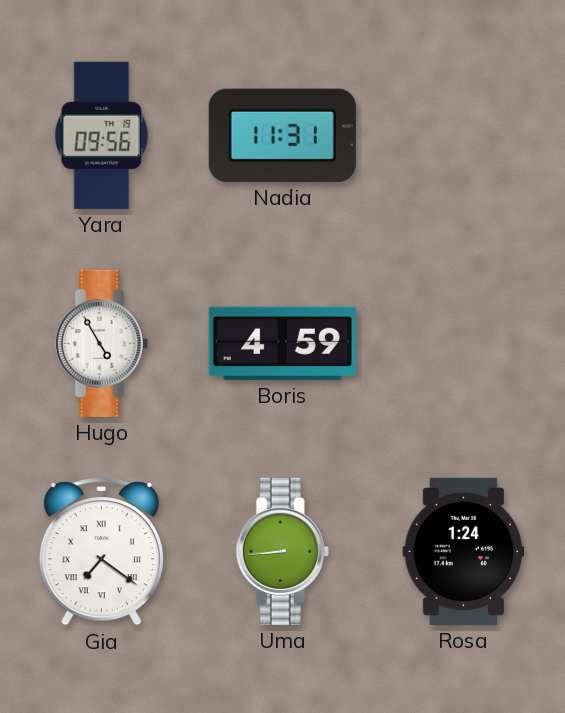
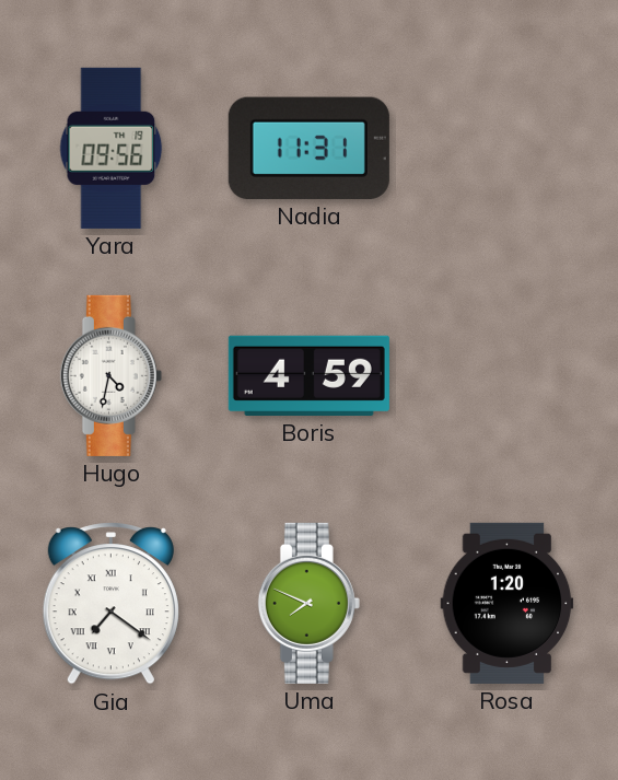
Hugo: 4:55 -> 4:32 (110, 375)
Uma: 8:44 -> 7:49 (308, 603)
Rosa: 1:24 -> 1:20 (508, 603)
